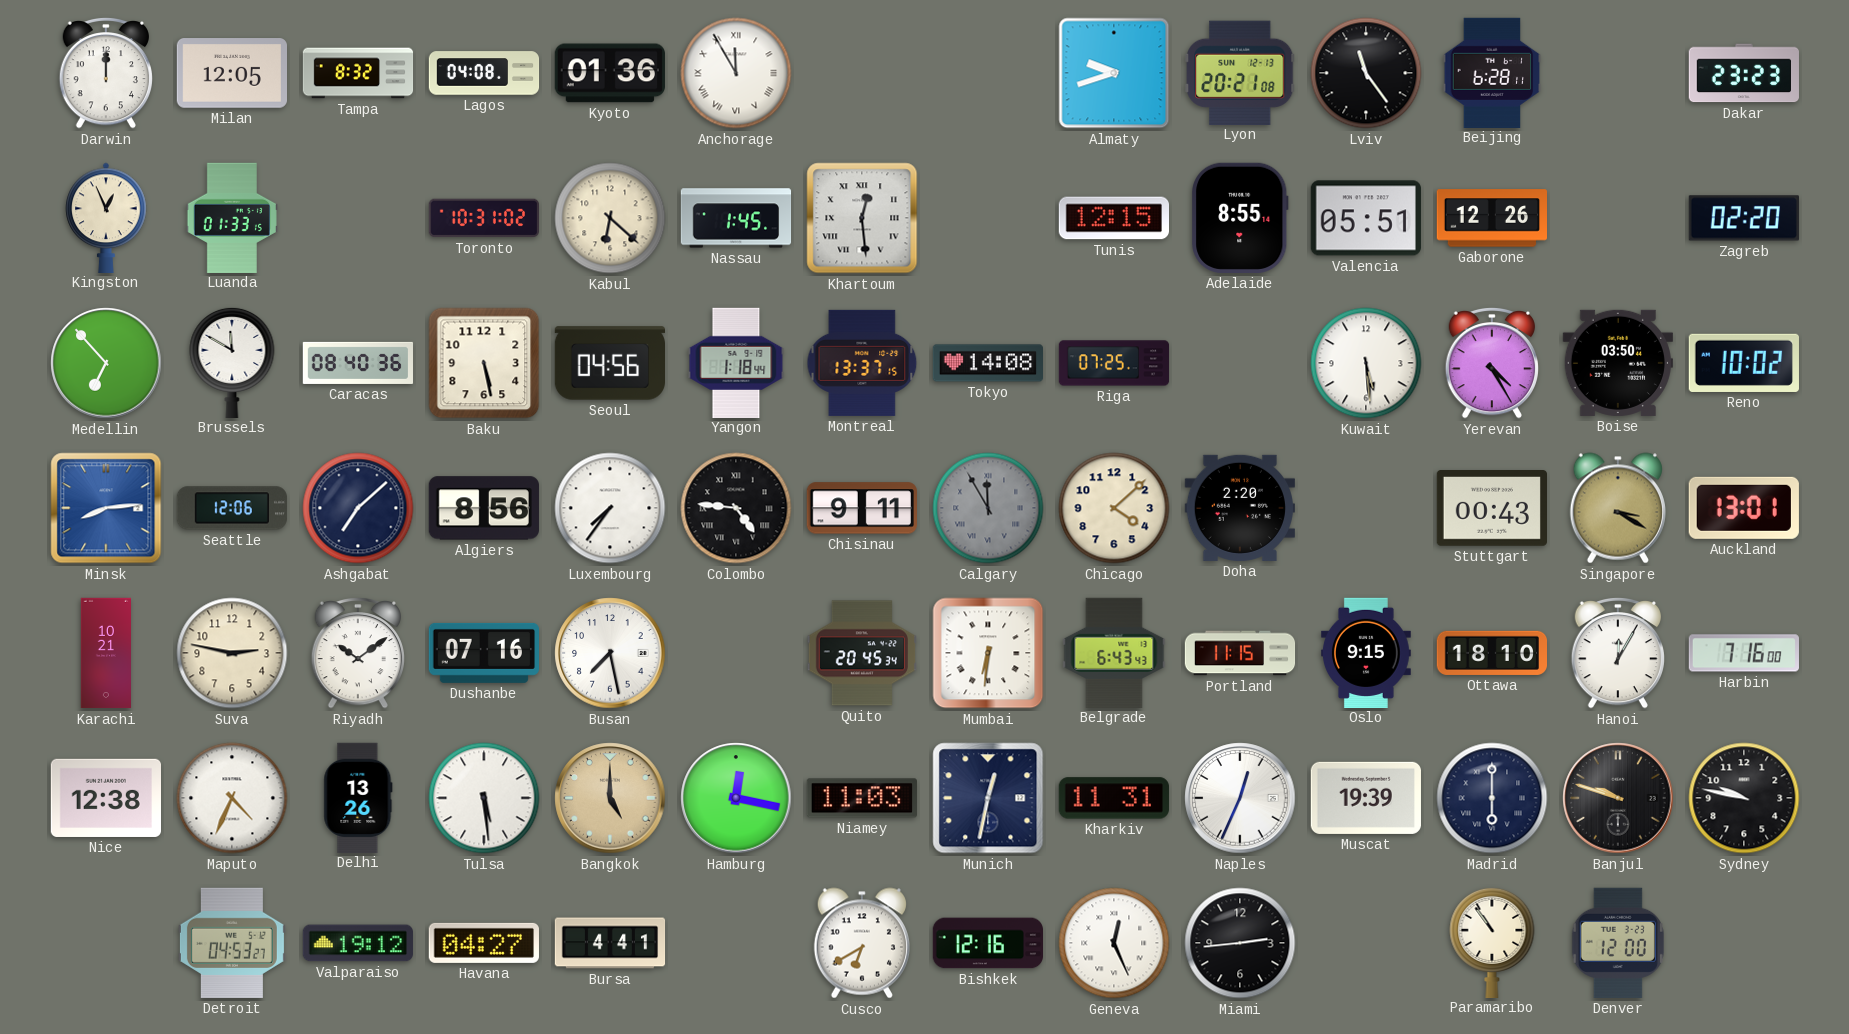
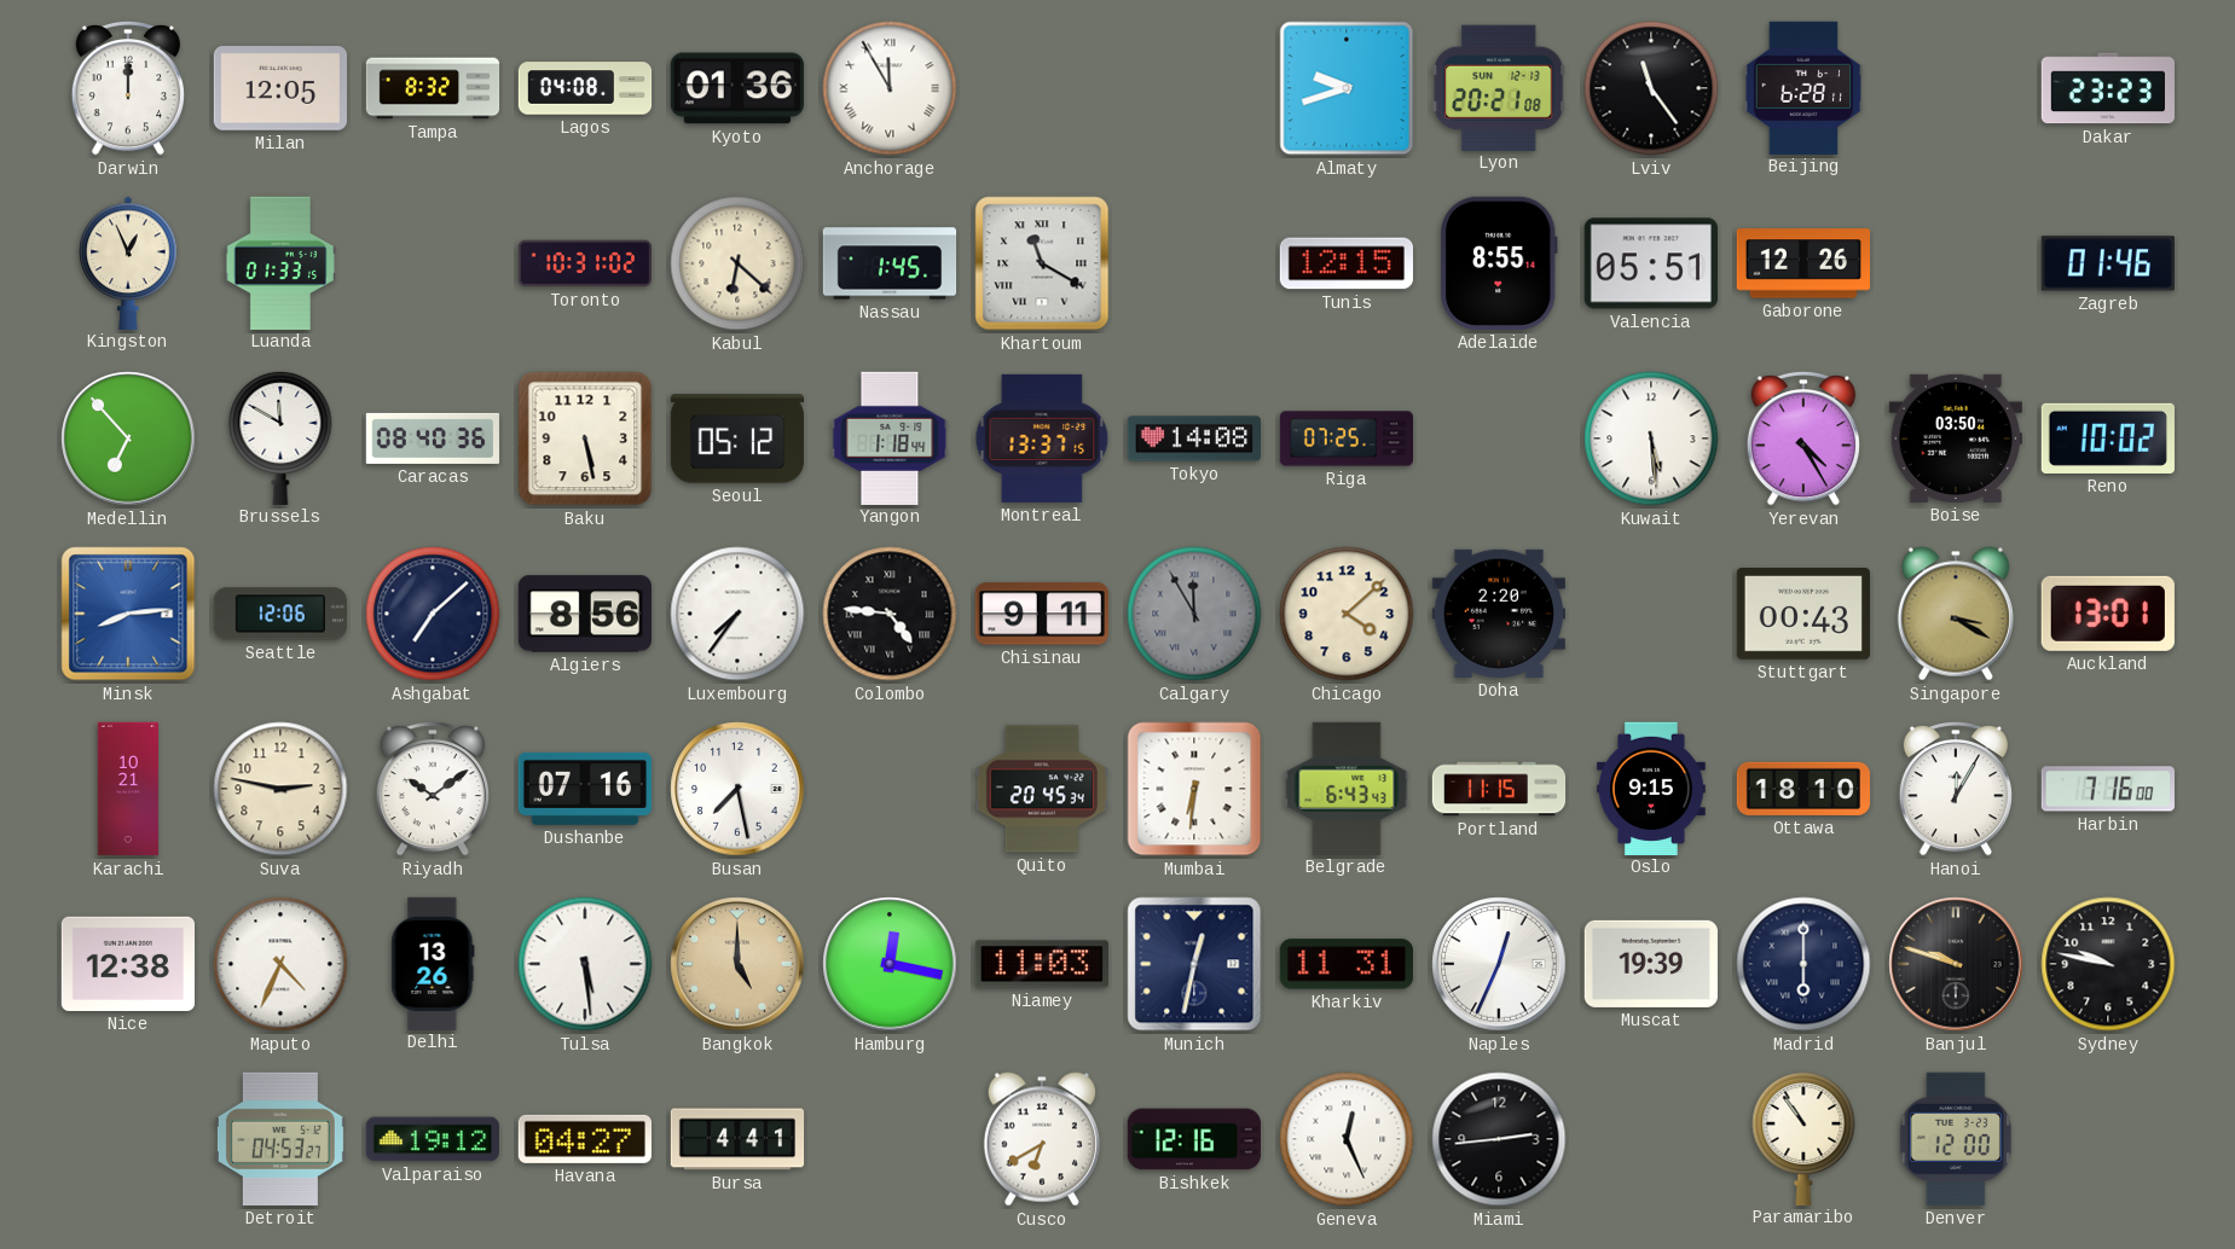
Khartoum: 12:29 -> 11:20 (1042, 263)
Zagreb: 02:20 -> 01:46 (2108, 263)
Seoul: 04:56 -> 05:12 (736, 438)
